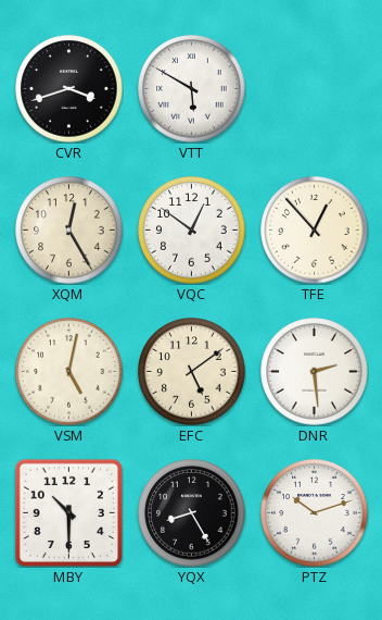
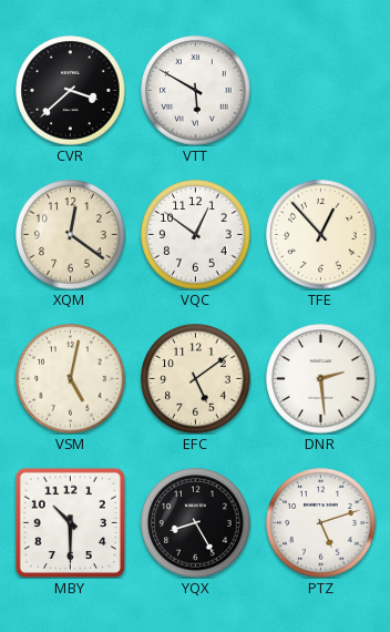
CVR: 3:42 -> 3:38 (71, 91)
XQM: 12:25 -> 12:21 (71, 235)
PTZ: 10:12 -> 5:12 (321, 523)
